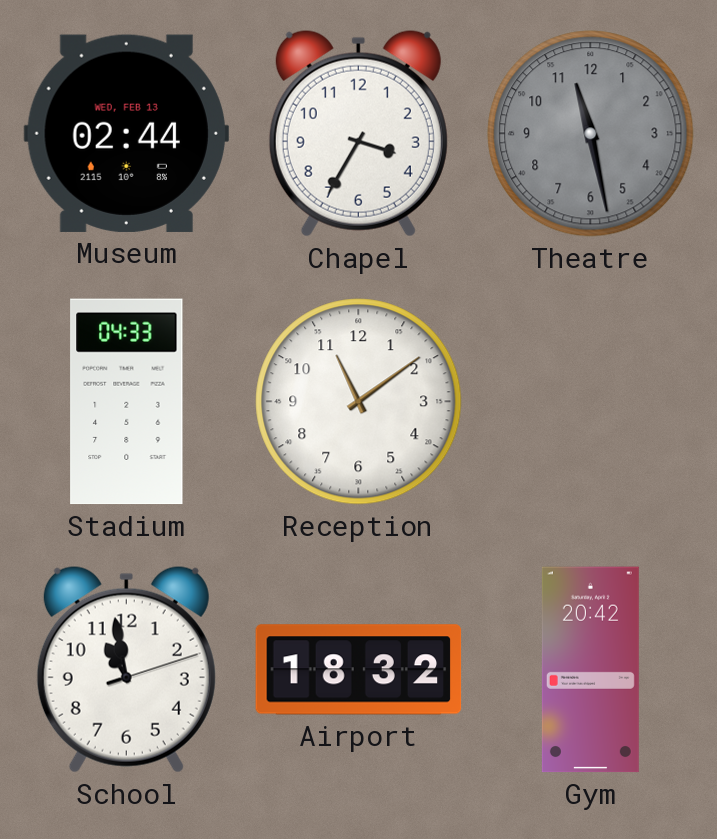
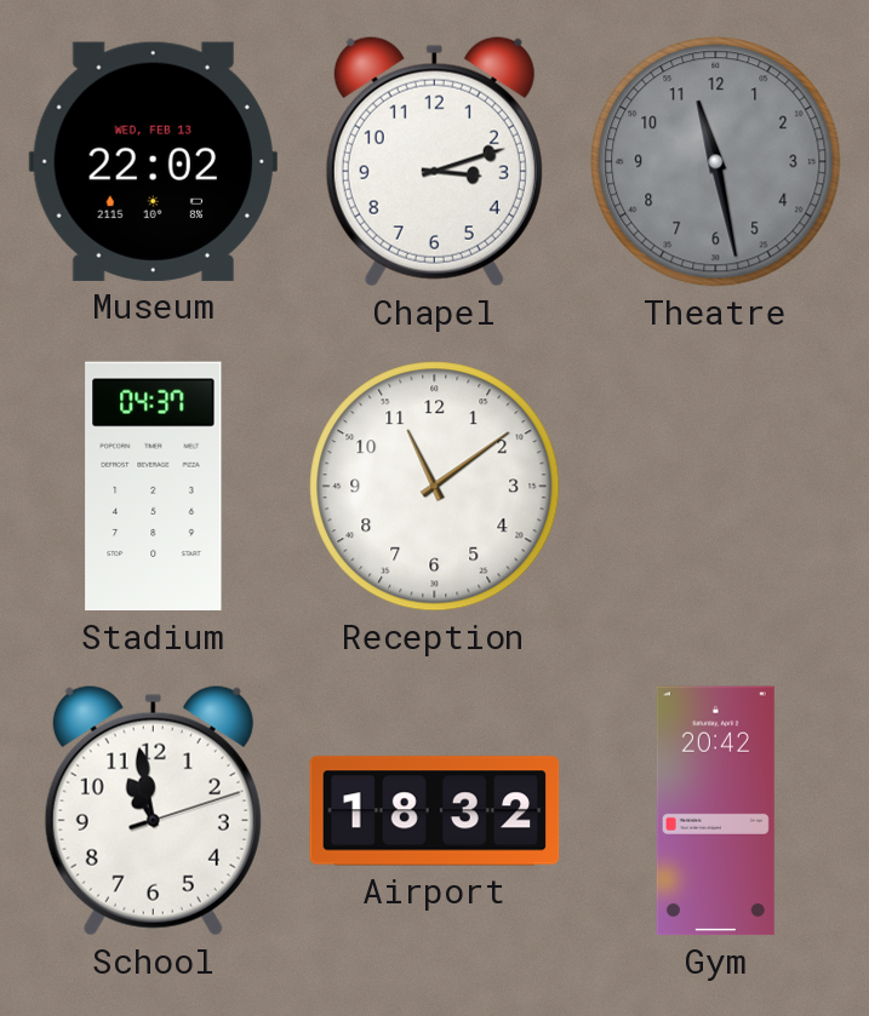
Museum: 02:44 -> 22:02 (153, 161)
Chapel: 3:35 -> 3:12 (434, 161)
Stadium: 04:33 -> 04:37 (154, 487)
